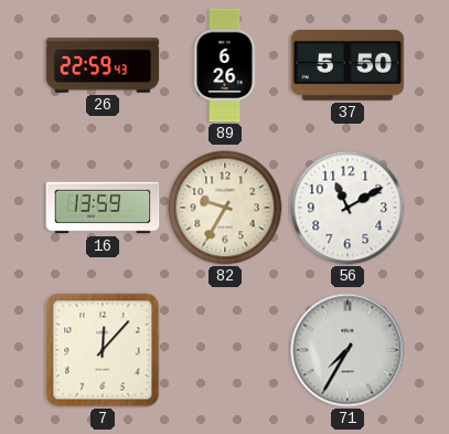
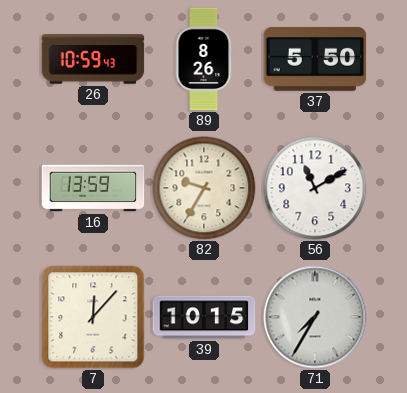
26: 22:59 -> 10:59 (93, 59)
89: 6:26 -> 8:26 (204, 59)
39: none -> 10:15 (204, 317)
